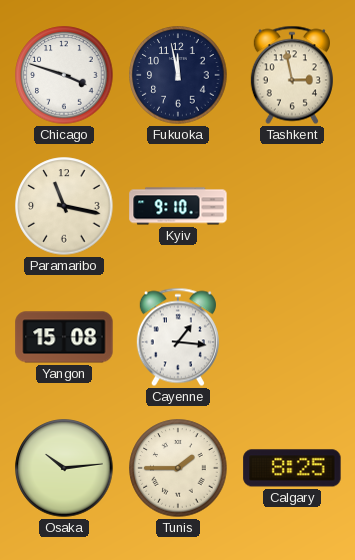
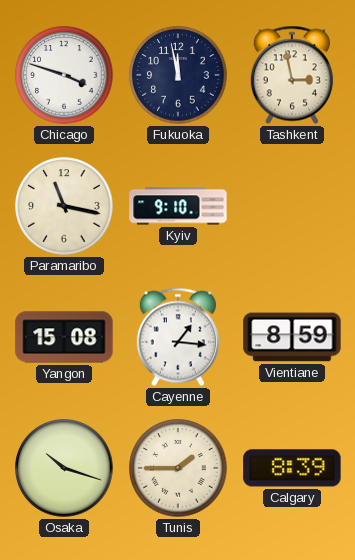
Vientiane: none -> 8:59 (292, 337)
Osaka: 10:14 -> 10:18 (64, 468)
Calgary: 8:25 -> 8:39 (292, 468)
